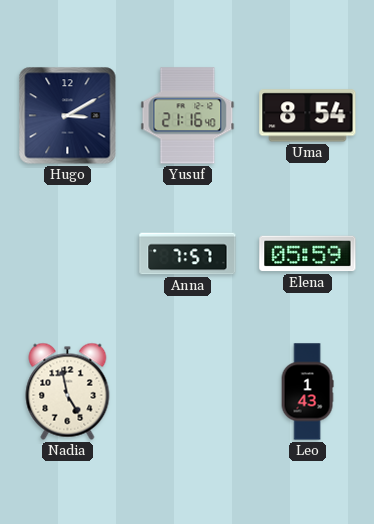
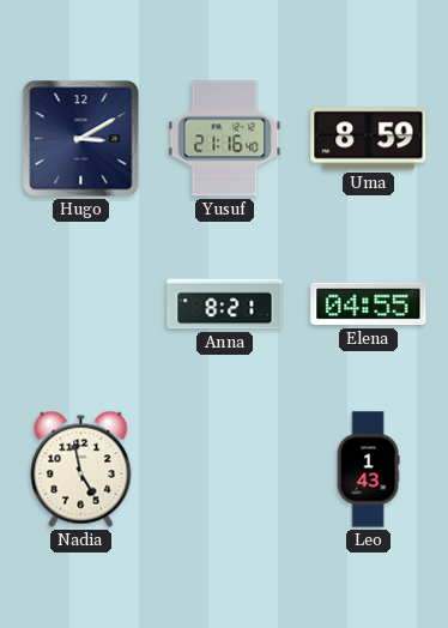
Uma: 8:54 -> 8:59 (369, 139)
Anna: 7:57 -> 8:21 (225, 304)
Elena: 05:59 -> 04:55 (369, 304)
